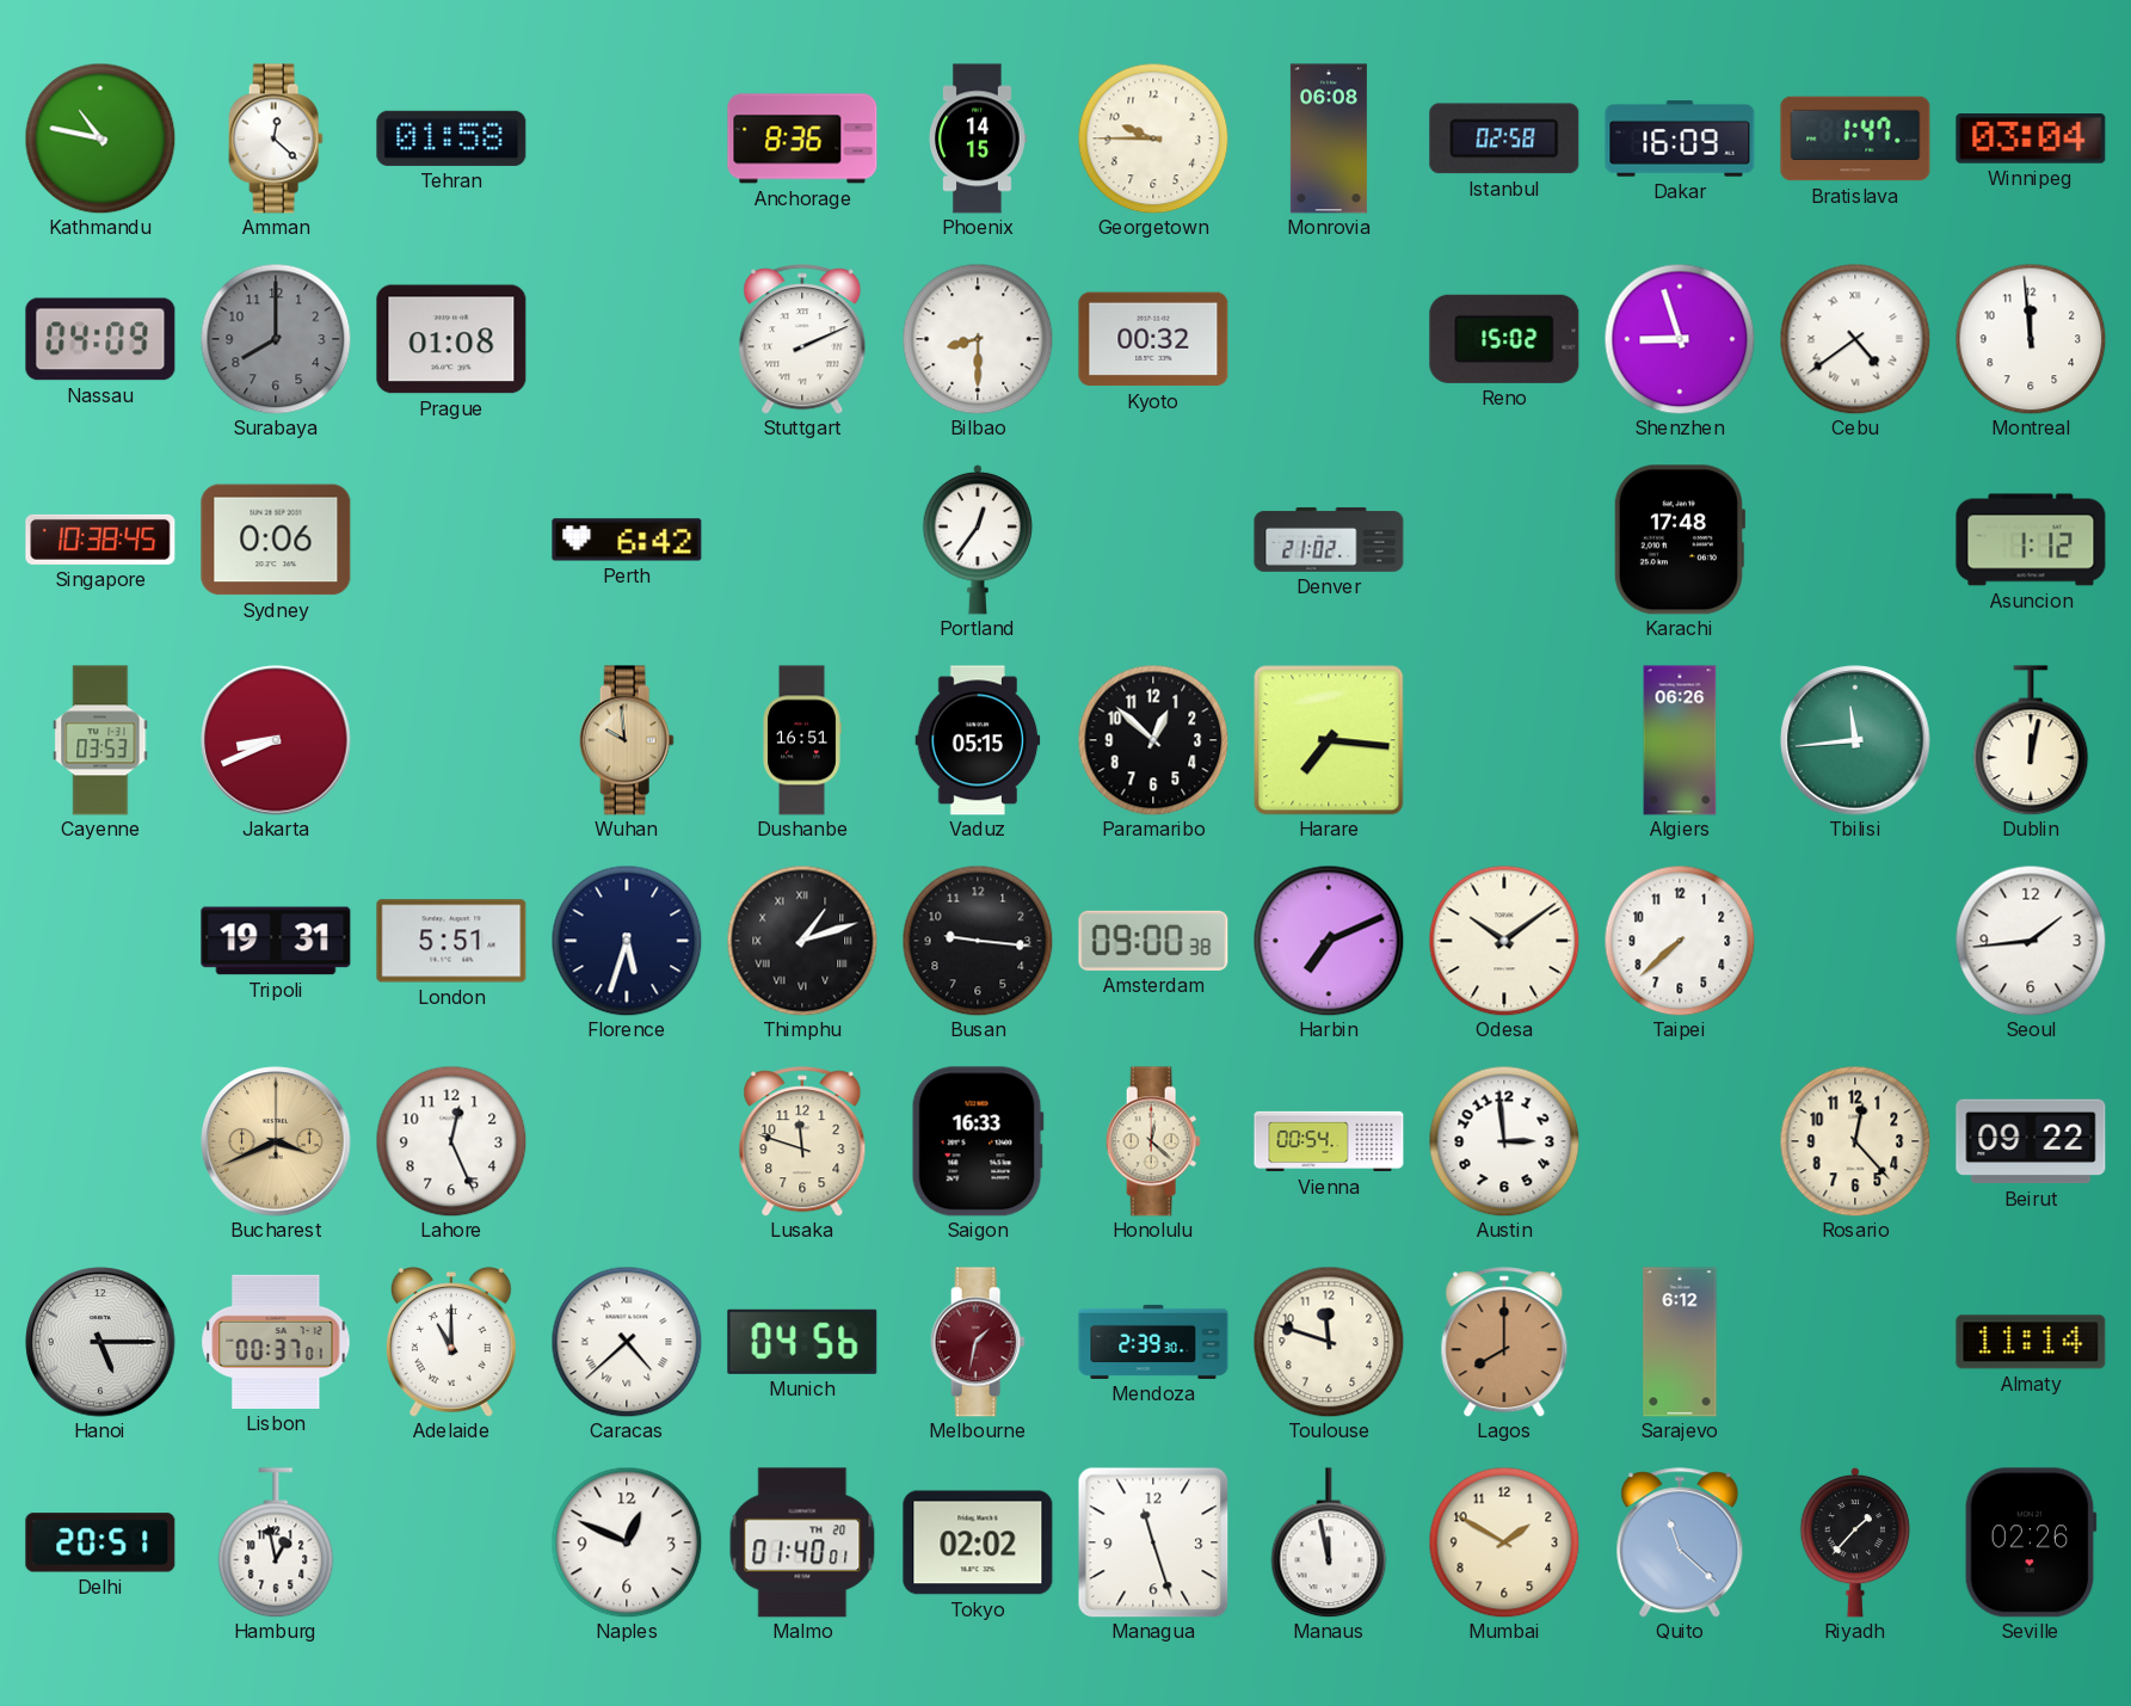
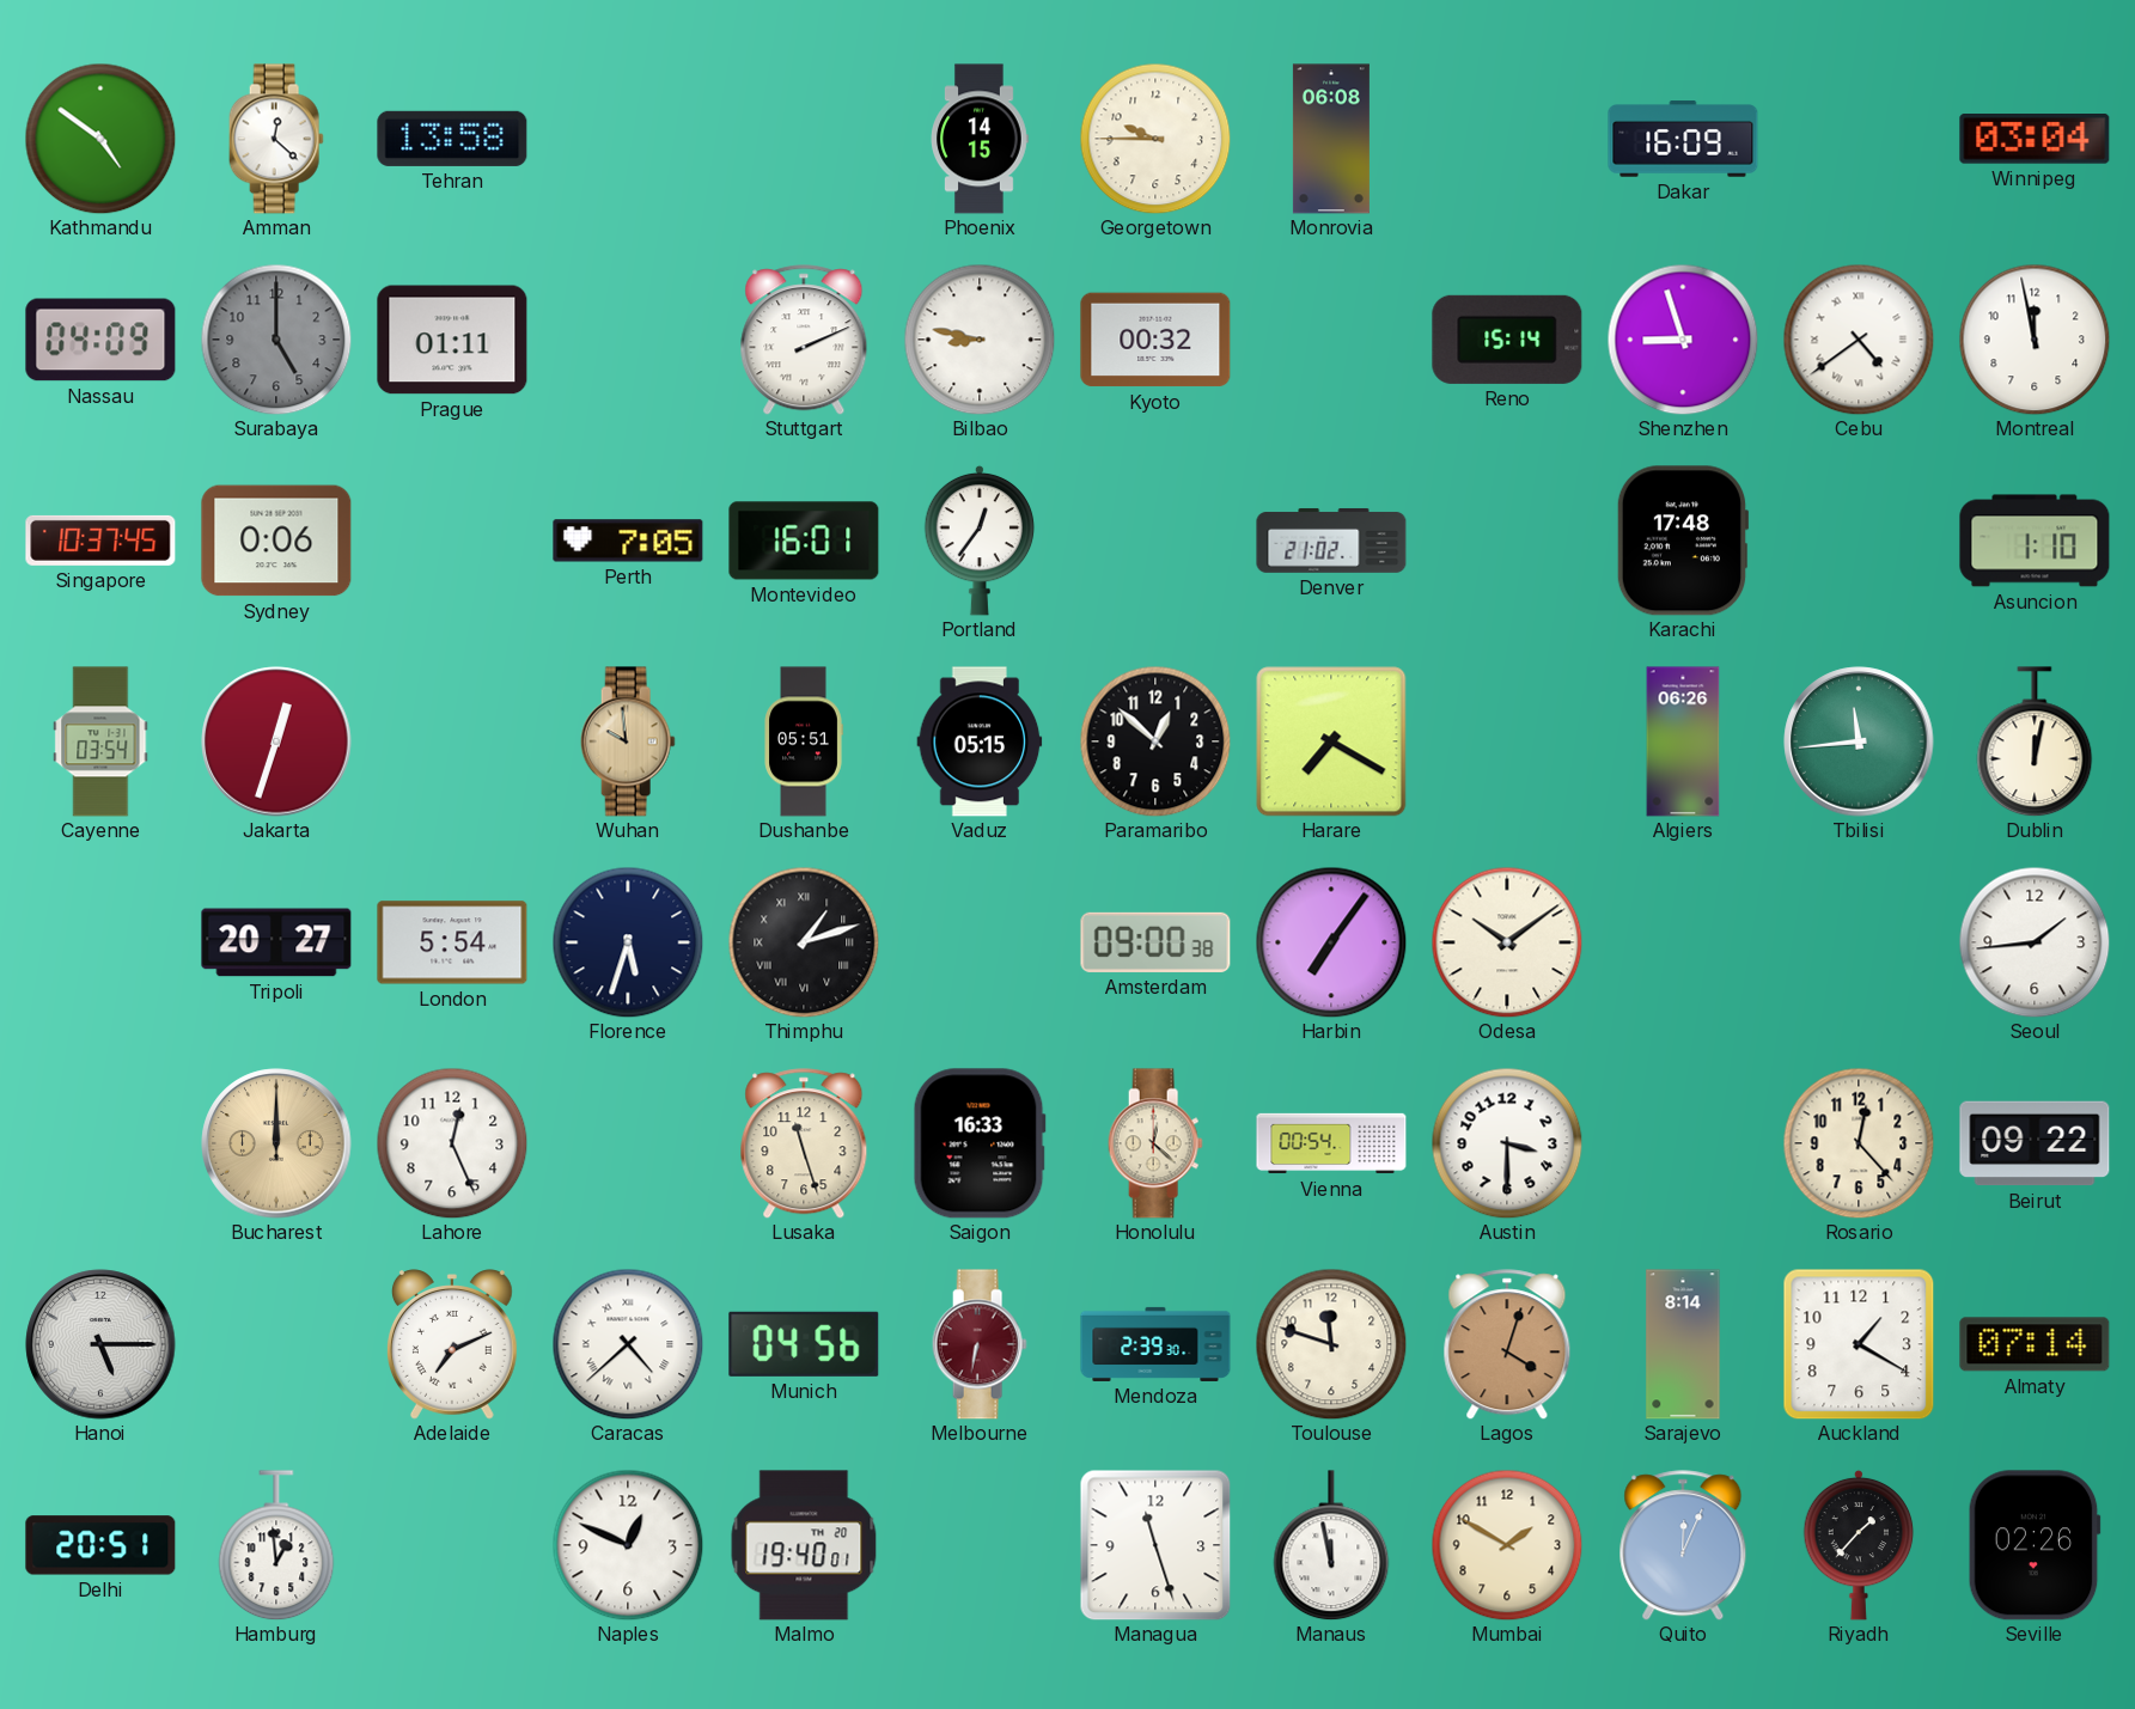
Kathmandu: 10:47 -> 4:51 (100, 139)
Tehran: 01:58 -> 13:58 (452, 139)
Anchorage: 8:36 -> none (802, 138)
Istanbul: 02:58 -> none (1504, 138)
Bratislava: 1:47 -> none (1855, 138)
Surabaya: 8:00 -> 5:00 (276, 340)
Prague: 01:08 -> 01:11 (452, 340)
Bilbao: 8:30 -> 8:47 (980, 340)
Reno: 15:02 -> 15:14 (1507, 340)
Montreal: 11:59 -> 11:58 (2035, 340)
Singapore: 10:38 -> 10:37 (100, 541)
Perth: 6:42 -> 7:05 (628, 541)
Montevideo: none -> 16:01 (804, 541)
Asuncion: 1:12 -> 1:10 (2035, 541)
Cayenne: 03:53 -> 03:54 (100, 741)
Jakarta: 8:41 -> 12:33 (276, 741)
Dushanbe: 16:51 -> 05:51 (804, 741)
Harare: 7:16 -> 7:20 (1331, 741)
Tripoli: 19:31 -> 20:27 (276, 942)
London: 5:51 -> 5:54 (452, 942)
Busan: 9:16 -> none (978, 941)
Harbin: 7:11 -> 7:06 (1331, 942)
Taipei: 7:38 -> none (1680, 941)
Bucharest: 3:41 -> 12:00 (276, 1143)
Lusaka: 11:48 -> 11:27 (804, 1143)
Austin: 2:59 -> 3:30 (1507, 1143)
Lisbon: 00:37 -> none (276, 1342)
Adelaide: 11:00 -> 7:11 (452, 1344)
Melbourne: 1:32 -> 6:32 (980, 1344)
Lagos: 8:00 -> 4:03 (1507, 1344)
Sarajevo: 6:12 -> 8:14 (1683, 1344)
Auckland: none -> 1:20 (1859, 1344)
Almaty: 11:14 -> 07:14 (2035, 1344)
Hamburg: 12:58 -> 12:59 (276, 1545)
Malmo: 01:40 -> 19:40 (804, 1545)
Tokyo: 02:02 -> none (978, 1542)
Quito: 11:22 -> 12:04 (1683, 1545)
